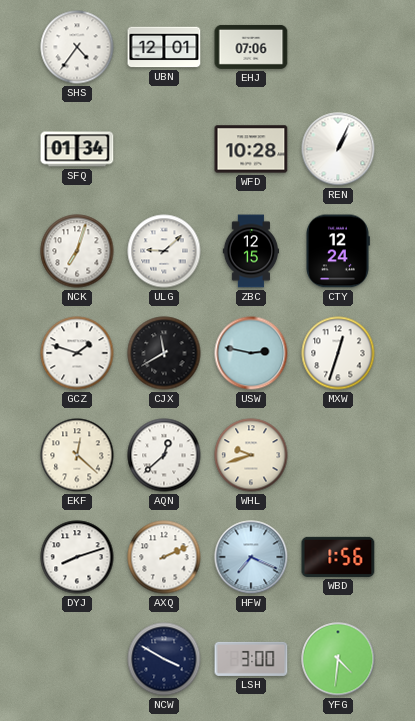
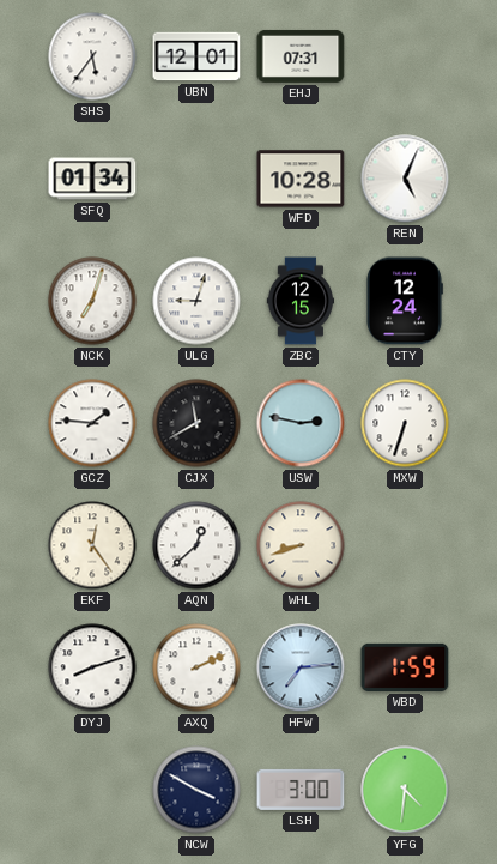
SHS: 4:36 -> 5:36 (92, 56)
EHJ: 07:06 -> 07:31 (301, 56)
REN: 1:04 -> 5:04 (405, 179)
ULG: 9:08 -> 9:03 (196, 301)
GCZ: 1:48 -> 1:46 (92, 423)
MXW: 12:33 -> 6:33 (405, 423)
EKF: 12:22 -> 12:24 (92, 545)
WHL: 9:42 -> 8:42 (301, 545)
HFW: 7:19 -> 7:14 (301, 667)
WBD: 1:56 -> 1:59 (405, 667)
